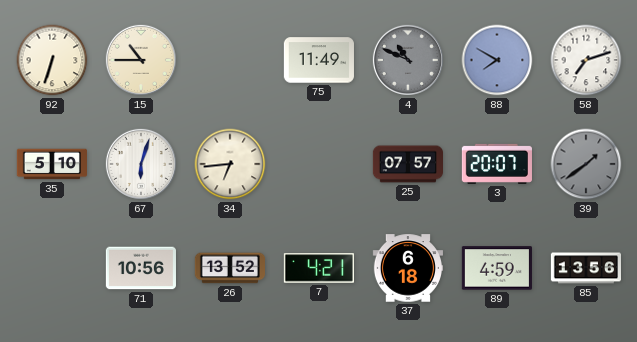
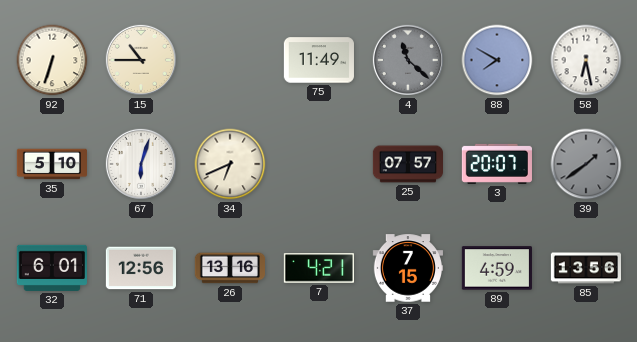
4: 10:49 -> 11:22 (408, 60)
58: 7:12 -> 6:28 (586, 60)
34: 6:44 -> 6:41 (230, 164)
32: none -> 6:01 (52, 268)
71: 10:56 -> 12:56 (141, 268)
26: 13:52 -> 13:16 (229, 268)
37: 6:18 -> 7:15 (407, 268)
